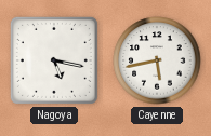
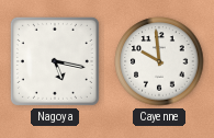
Cayenne: 5:43 -> 9:59 (159, 61)
